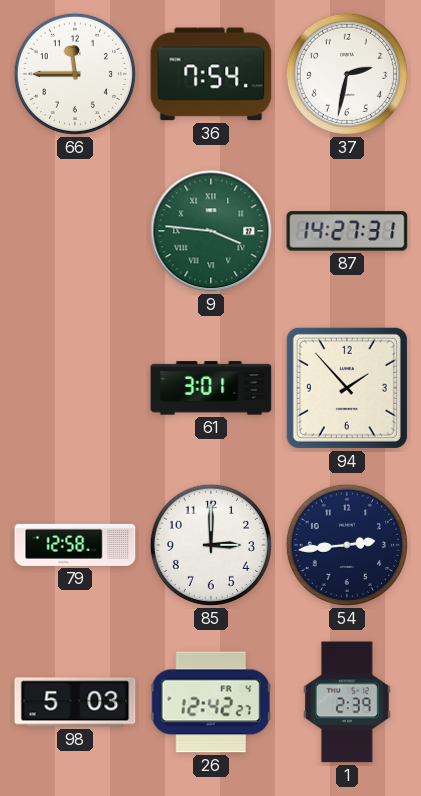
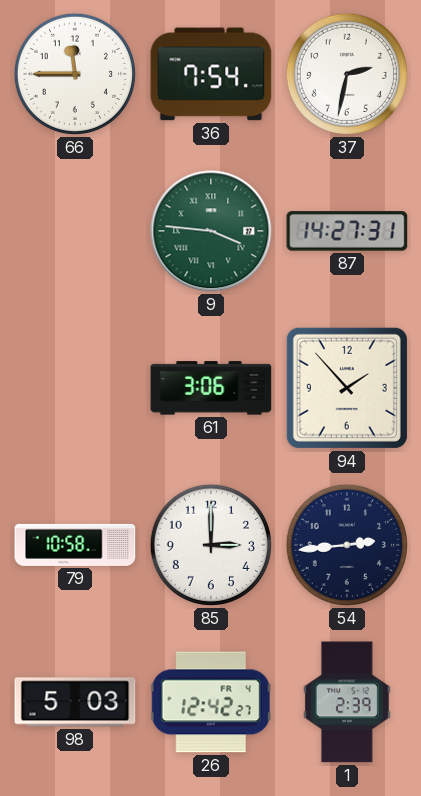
61: 3:01 -> 3:06 (211, 388)
79: 12:58 -> 10:58 (75, 545)
